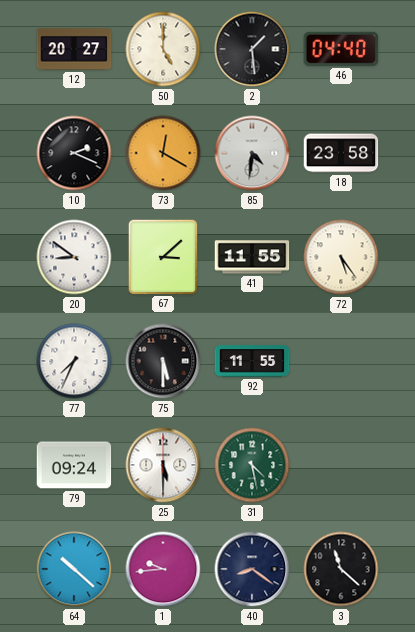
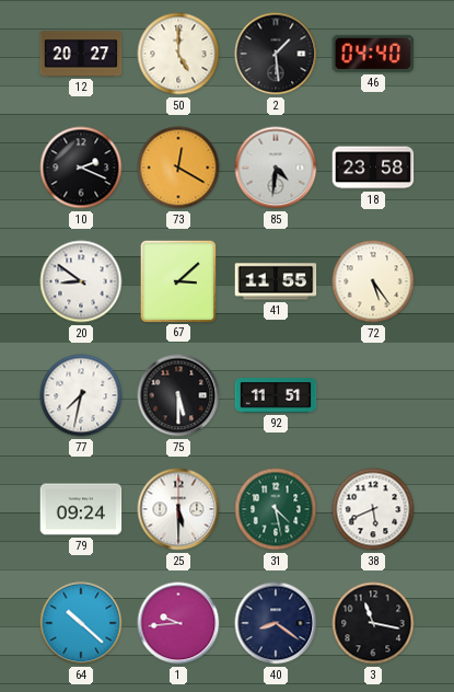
77: 7:34 -> 7:32 (81, 395)
92: 11:55 -> 11:51 (276, 395)
38: none -> 5:41 (373, 509)
3: 11:22 -> 11:17 (373, 623)
